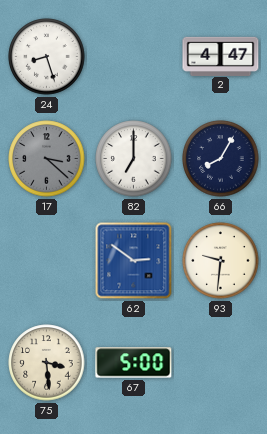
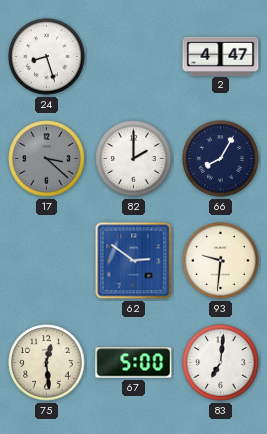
82: 7:00 -> 2:00 (134, 159)
75: 3:29 -> 12:29 (47, 363)
83: none -> 7:01 (221, 363)
